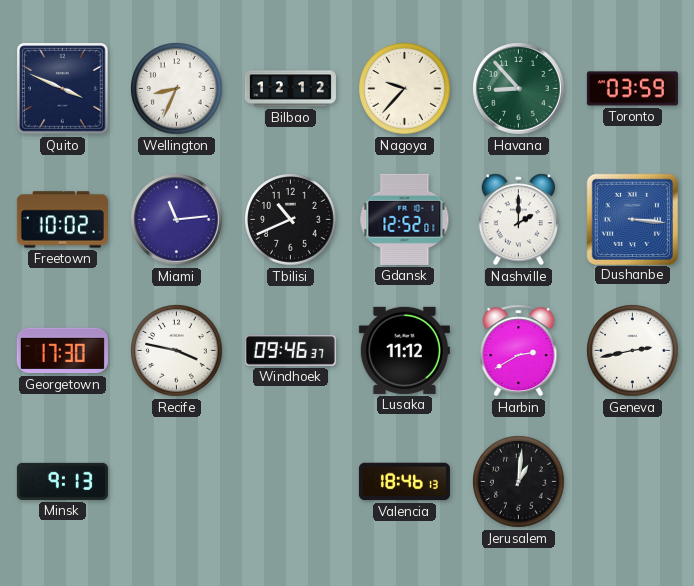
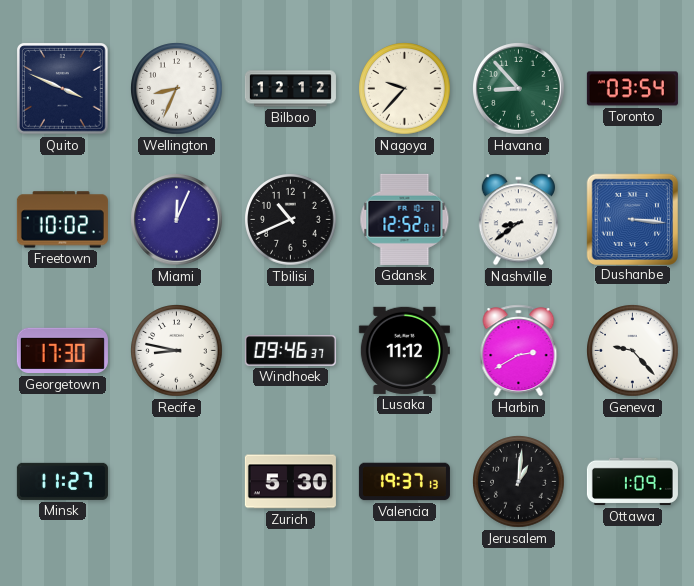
Toronto: 03:59 -> 03:54 (632, 89)
Miami: 11:14 -> 12:04 (177, 220)
Nashville: 2:00 -> 8:39 (518, 220)
Recife: 3:47 -> 8:47 (177, 351)
Geneva: 2:43 -> 9:23 (633, 351)
Minsk: 9:13 -> 11:27 (62, 481)
Zurich: none -> 5:30 (290, 482)
Valencia: 18:46 -> 19:37 (404, 482)
Ottawa: none -> 1:09 (632, 482)
